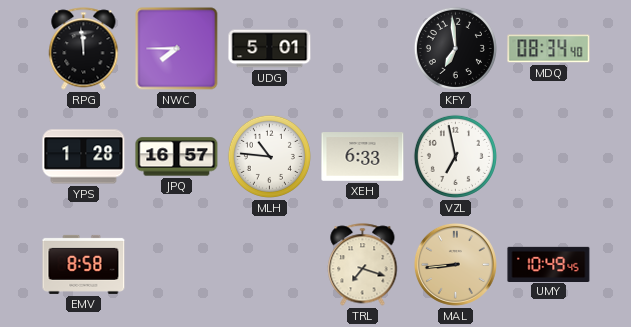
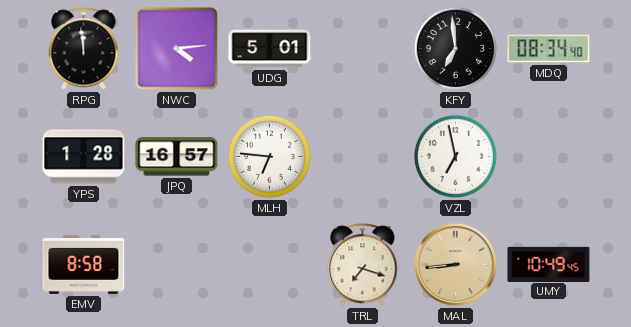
NWC: 7:45 -> 4:14 (177, 49)
MLH: 10:46 -> 6:46 (269, 156)
XEH: 6:33 -> none (363, 157)
